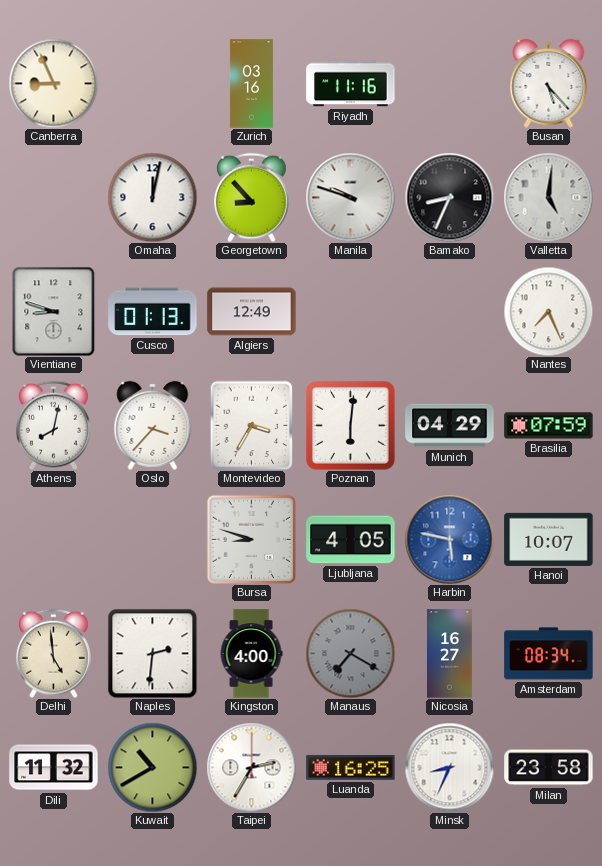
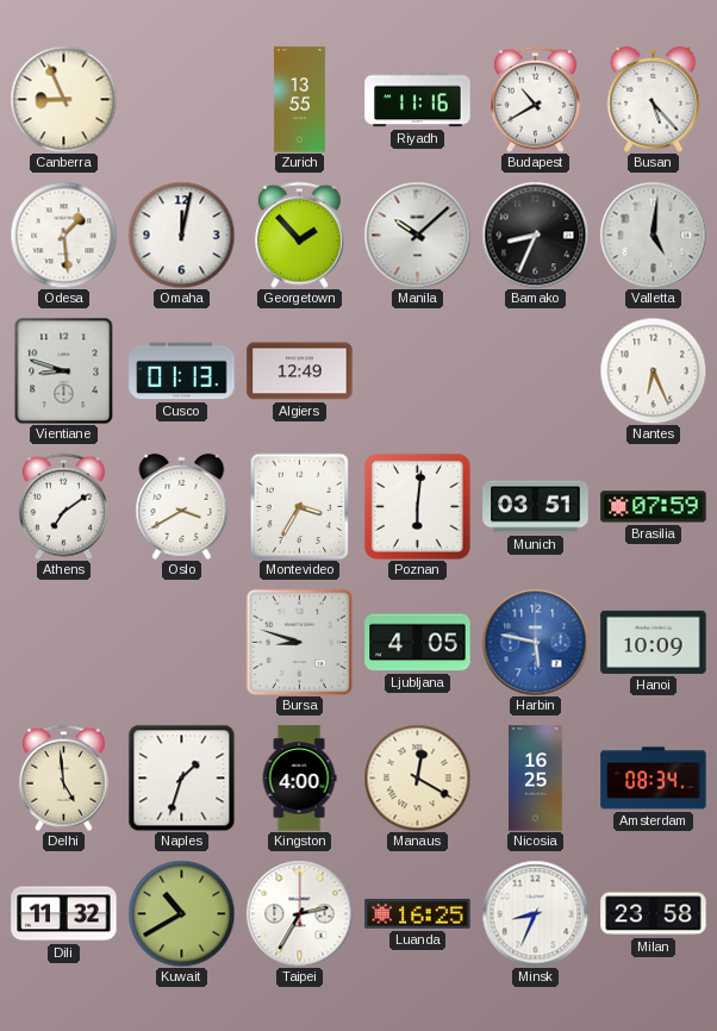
Zurich: 03:16 -> 13:55 (299, 100)
Budapest: none -> 10:40 (535, 99)
Odesa: none -> 1:29 (63, 235)
Georgetown: 8:53 -> 1:53 (299, 235)
Manila: 9:48 -> 10:08 (417, 235)
Nantes: 7:26 -> 6:26 (653, 370)
Athens: 8:02 -> 7:09 (63, 506)
Oslo: 3:37 -> 3:40 (182, 506)
Munich: 04:29 -> 03:51 (536, 507)
Hanoi: 10:07 -> 10:09 (654, 642)
Naples: 2:31 -> 1:33 (181, 777)
Manaus: 7:20 -> 12:20 (417, 777)
Manaus dial: grey -> cream (417, 777)
Nicosia: 16:27 -> 16:25 (536, 779)
